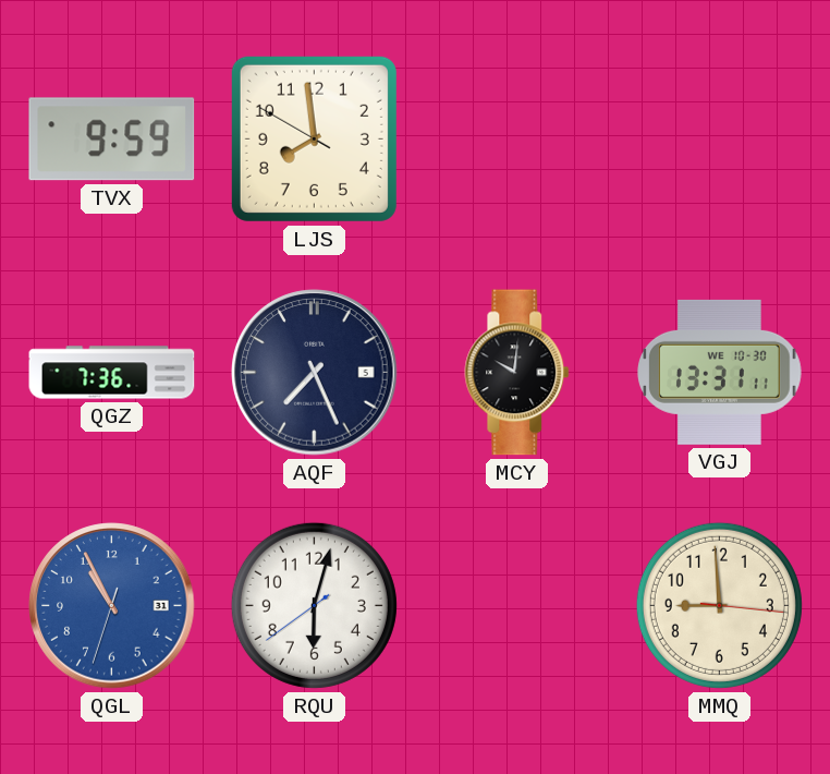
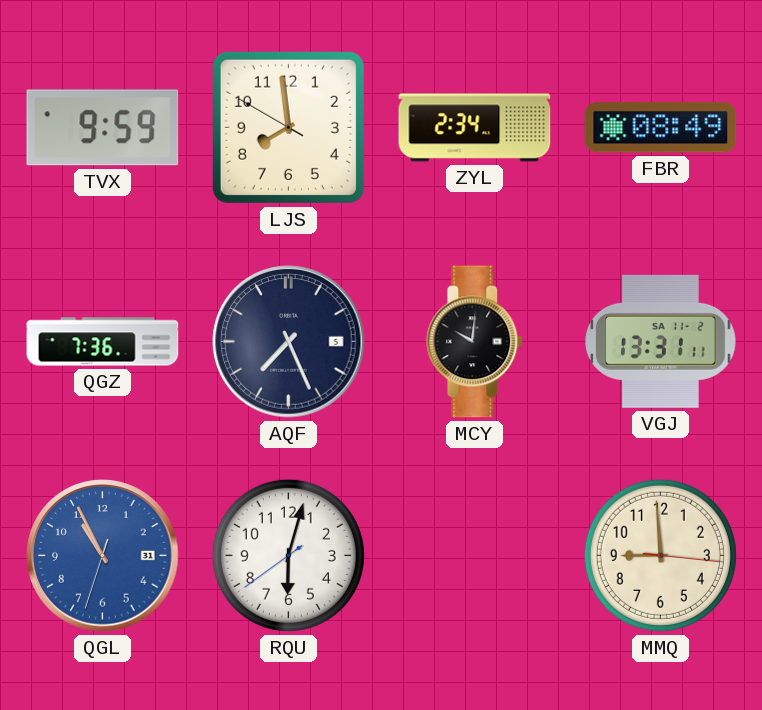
ZYL: none -> 2:34 (475, 128)
FBR: none -> 08:49 (661, 128)
VGJ date: WE 10-30 -> SA 11-2 (661, 341)
